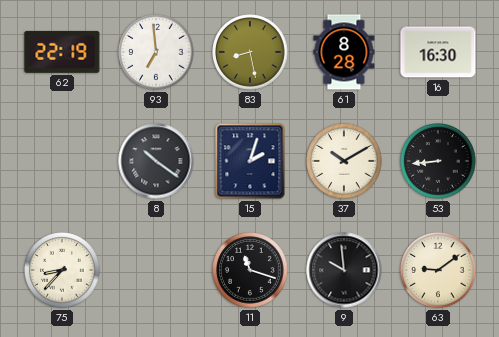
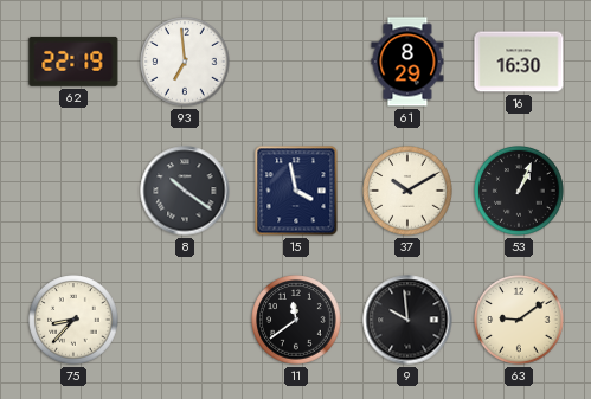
83: 8:28 -> none (250, 52)
61: 8:28 -> 8:29 (407, 62)
15: 2:03 -> 3:58 (296, 191)
53: 8:44 -> 1:04 (519, 191)
11: 11:18 -> 11:39 (296, 320)
